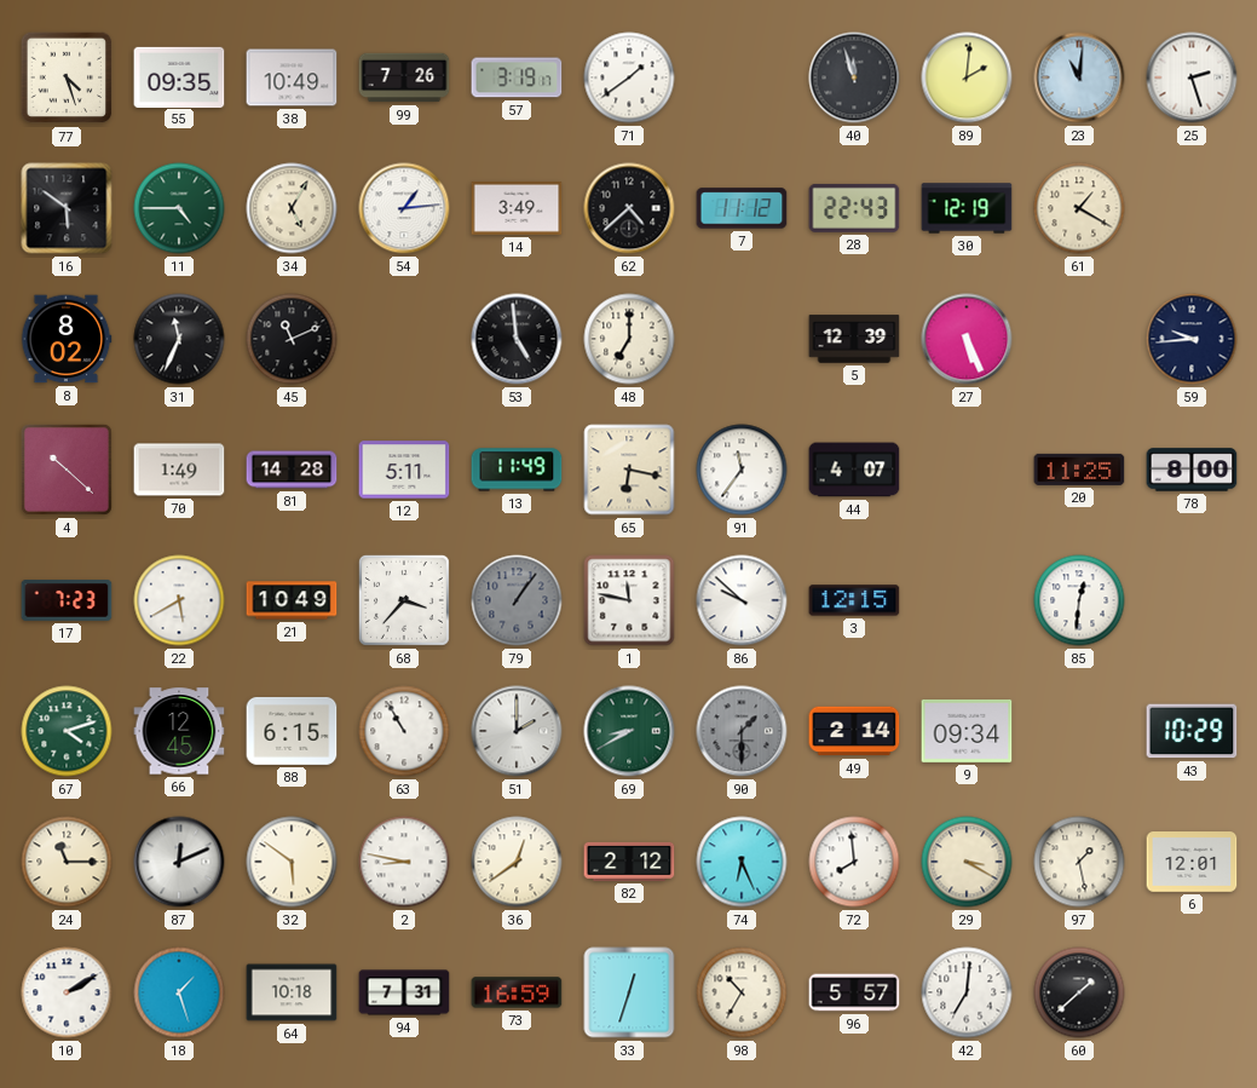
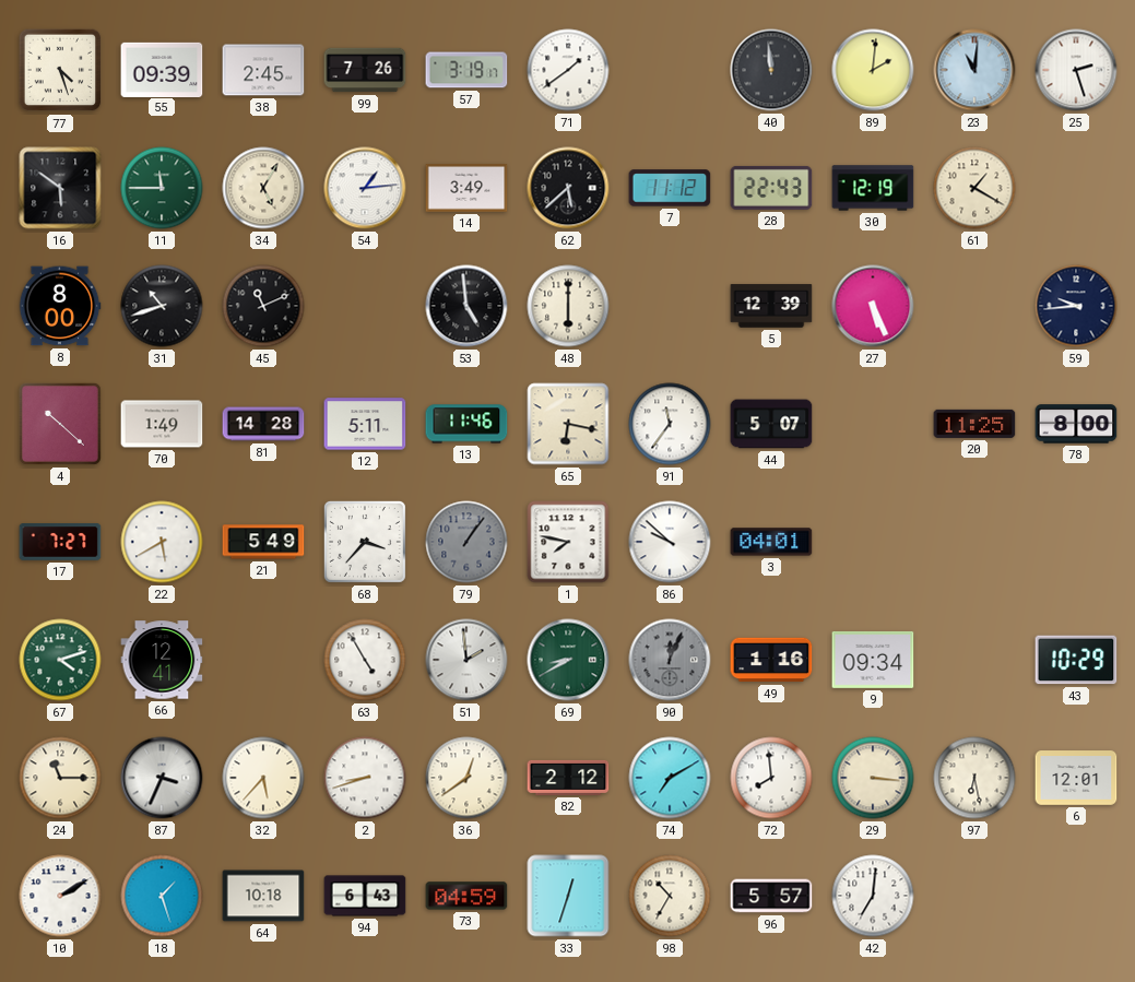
55: 09:35 -> 09:39 (162, 69)
38: 10:49 -> 2:45 (263, 70)
40: 11:57 -> 11:59 (771, 70)
11: 4:45 -> 11:45 (162, 188)
62: 4:38 -> 5:38 (568, 188)
8: 8:02 -> 8:00 (60, 306)
31: 11:34 -> 10:42 (162, 306)
48: 7:00 -> 6:00 (568, 306)
13: 11:49 -> 11:46 (466, 424)
44: 4:07 -> 5:07 (771, 424)
17: 7:23 -> 7:27 (60, 542)
21: 10:49 -> 5:49 (263, 542)
1: 11:47 -> 7:47 (568, 542)
3: 12:15 -> 04:01 (771, 542)
85: 12:31 -> none (1079, 600)
66: 12:45 -> 12:41 (162, 660)
88: 6:15 -> none (292, 731)
63: 10:55 -> 4:55 (365, 660)
51: 2:00 -> 1:59 (466, 660)
90: 1:30 -> 12:04 (670, 660)
49: 2:14 -> 1:16 (771, 660)
87: 12:11 -> 3:34 (162, 778)
32: 5:51 -> 5:37 (263, 778)
2: 8:47 -> 8:42 (365, 778)
74: 6:26 -> 7:10 (670, 778)
29: 3:20 -> 3:16 (873, 778)
97: 1:28 -> 6:28 (974, 778)
94: 7:31 -> 6:43 (365, 896)
73: 16:59 -> 04:59 (466, 896)
60: 1:38 -> none (1079, 992)
